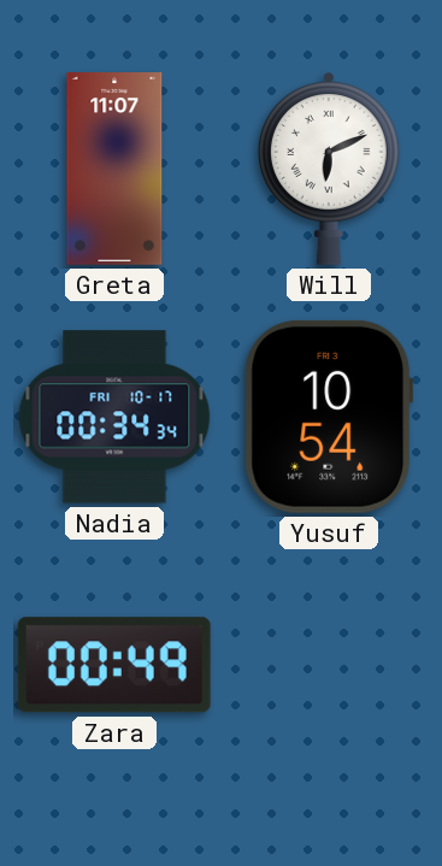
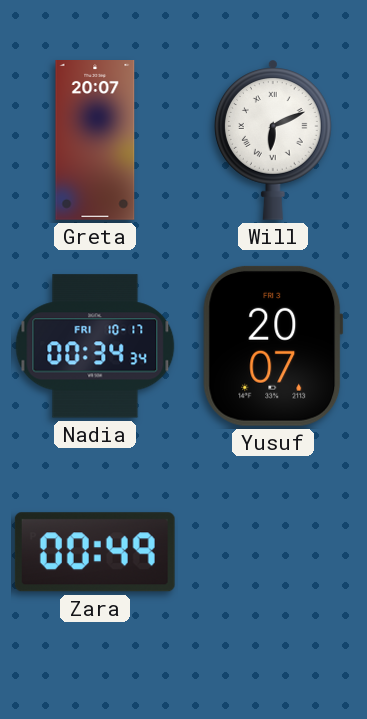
Greta: 11:07 -> 20:07 (95, 141)
Yusuf: 10:54 -> 20:07 (273, 346)
